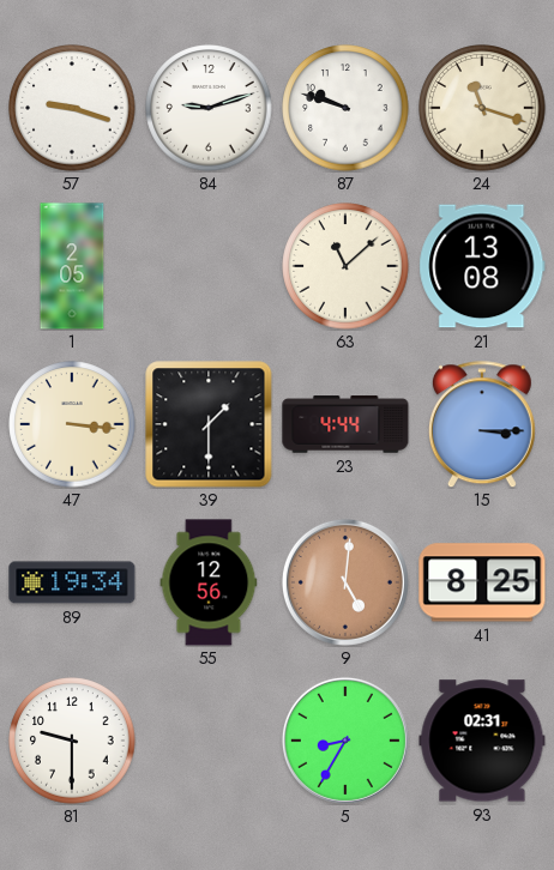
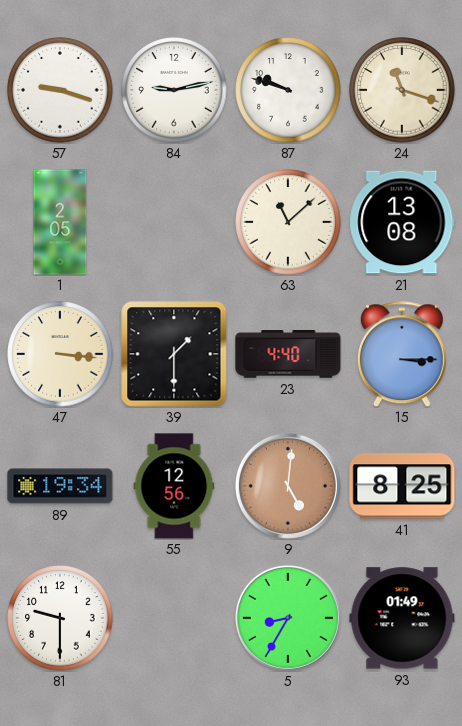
84: 9:12 -> 9:13 (174, 90)
23: 4:44 -> 4:40 (288, 354)
93: 02:31 -> 01:49 (402, 618)
